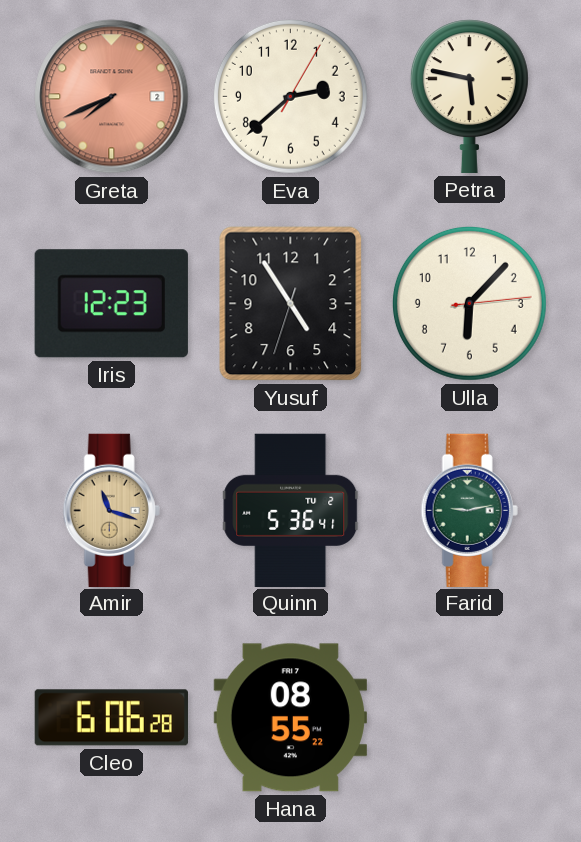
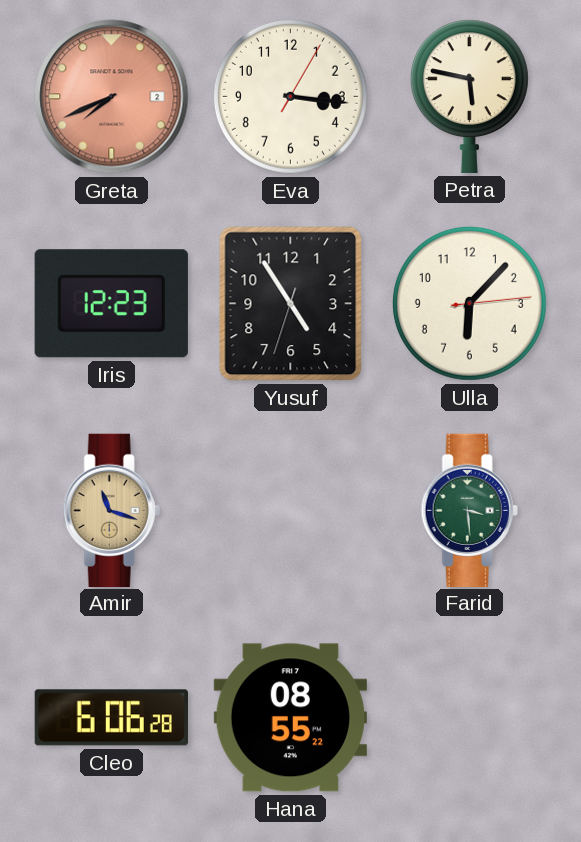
Eva: 2:38 -> 3:16 (290, 96)
Quinn: 5:36 -> none (291, 510)
Farid: 9:13 -> 3:29 (469, 510)
